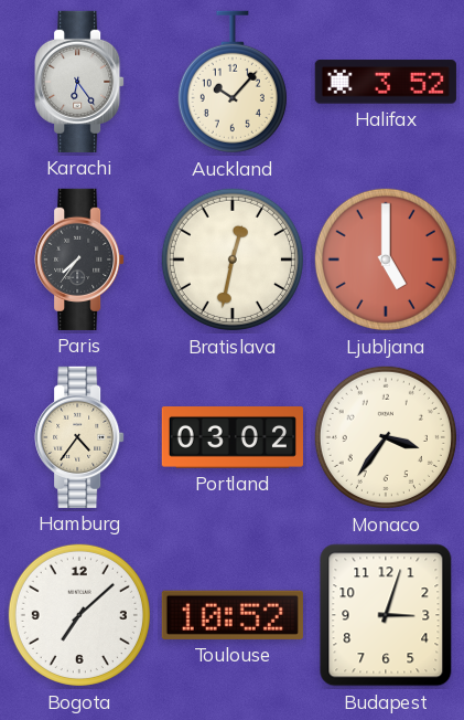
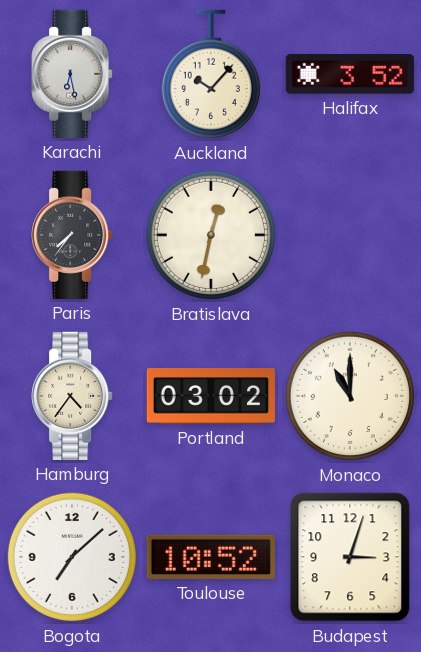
Karachi: 6:24 -> 6:28 (72, 74)
Ljubljana: 5:00 -> none (386, 260)
Monaco: 3:36 -> 11:00 (350, 396)
